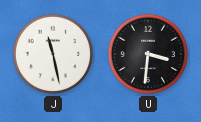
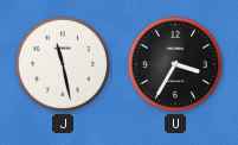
U: 3:31 -> 3:35 (175, 64)
